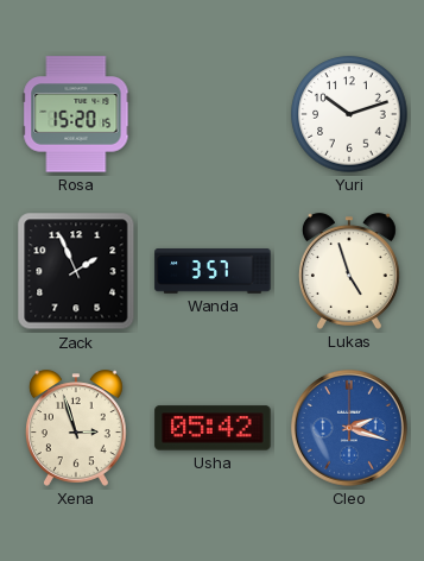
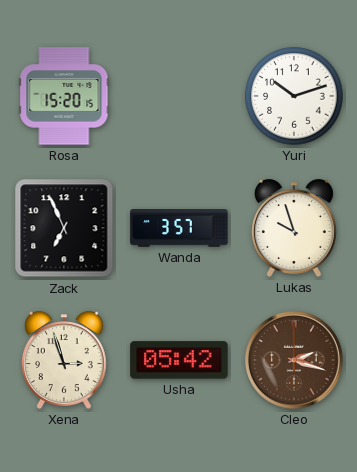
Zack: 1:56 -> 6:56 (64, 228)
Lukas: 4:57 -> 9:57 (294, 228)
Cleo dial: blue -> brown (294, 360)
